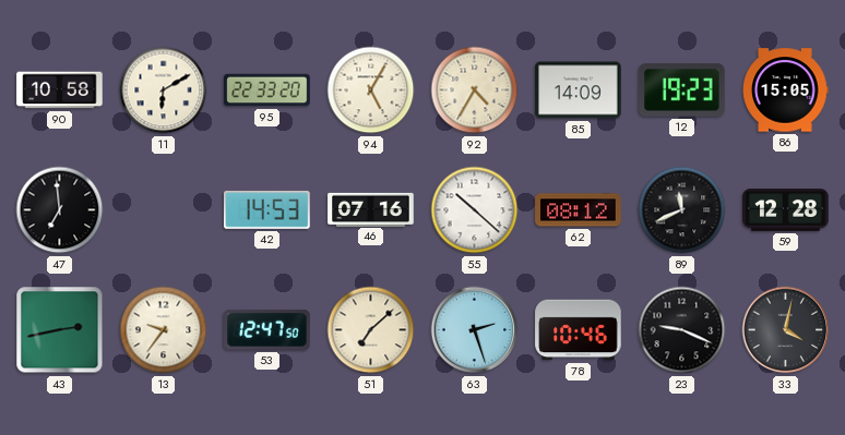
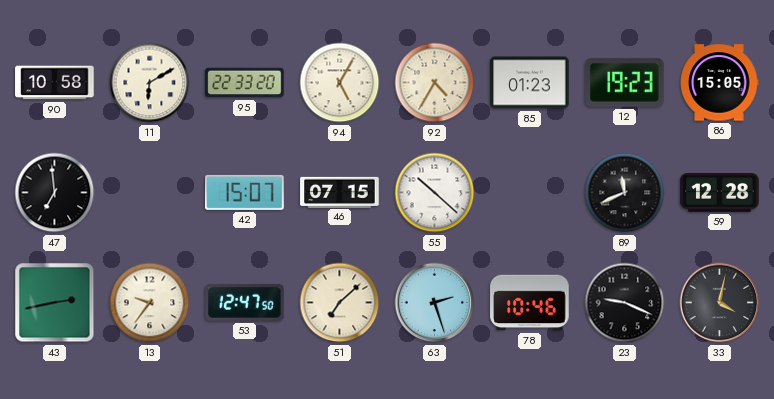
85: 14:09 -> 01:23 (530, 83)
42: 14:53 -> 15:07 (245, 192)
46: 07:16 -> 07:15 (340, 192)
62: 08:12 -> none (579, 210)
